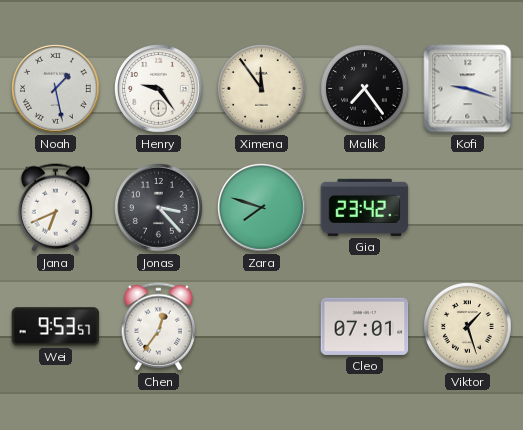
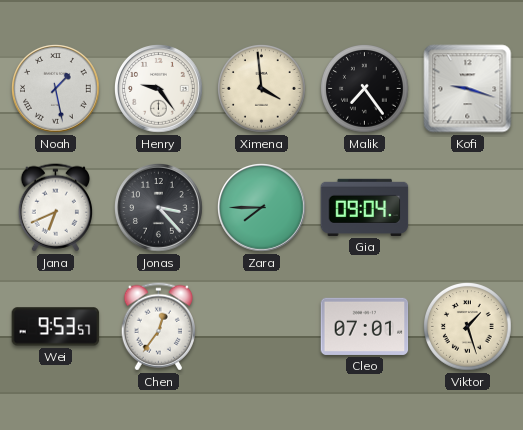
Ximena: 11:54 -> 3:59 (262, 89)
Zara: 7:48 -> 7:45 (262, 208)
Gia: 23:42 -> 09:04 (365, 207)
